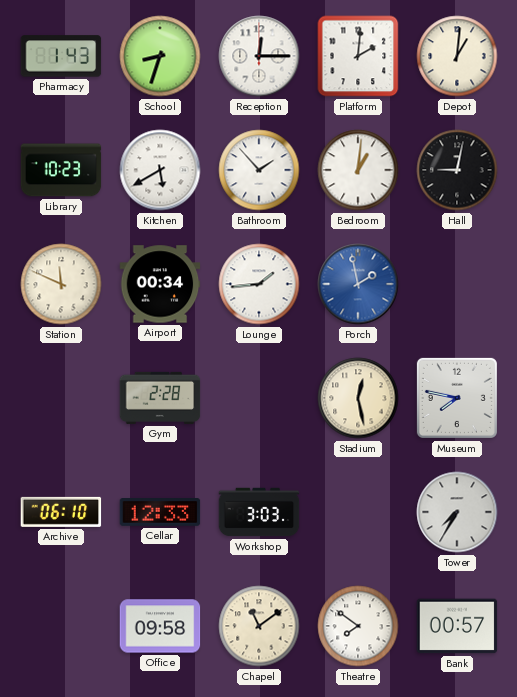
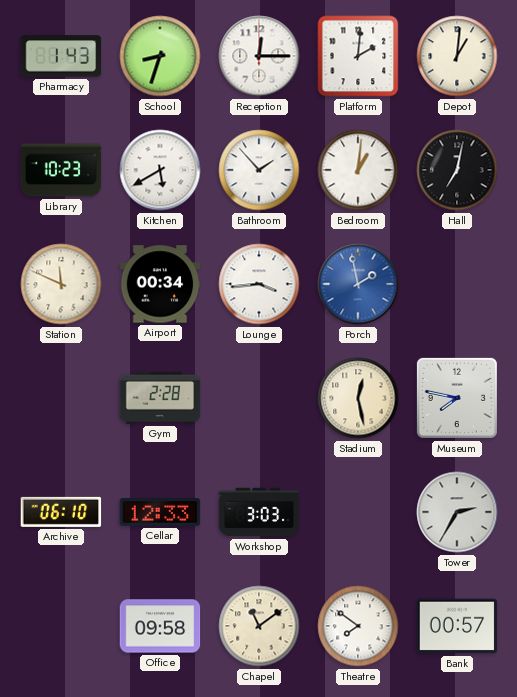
Hall: 9:02 -> 7:02 (457, 170)
Lounge: 1:44 -> 3:44 (259, 284)
Tower: 7:35 -> 2:35 (457, 512)
